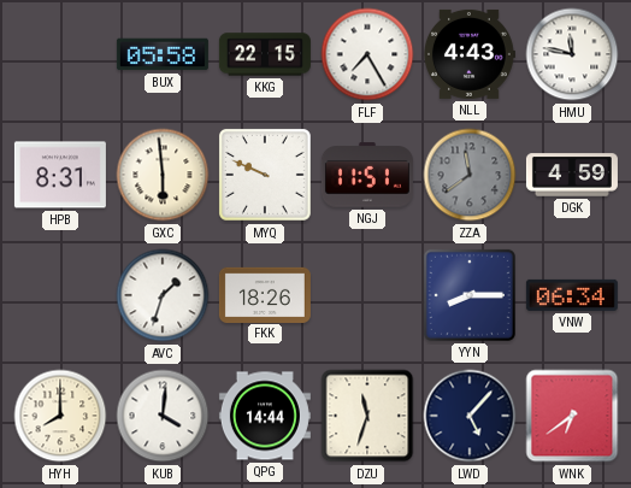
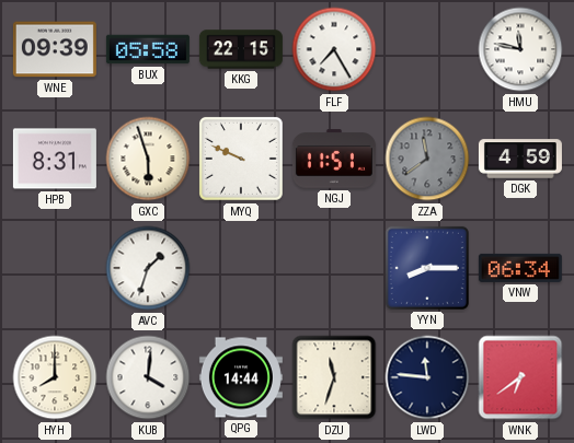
WNE: none -> 09:39 (55, 49)
NLL: 4:43 -> none (470, 54)
GXC: 5:59 -> 5:57 (148, 159)
FKK: 18:26 -> none (265, 294)
LWD: 5:07 -> 11:46 (427, 377)
